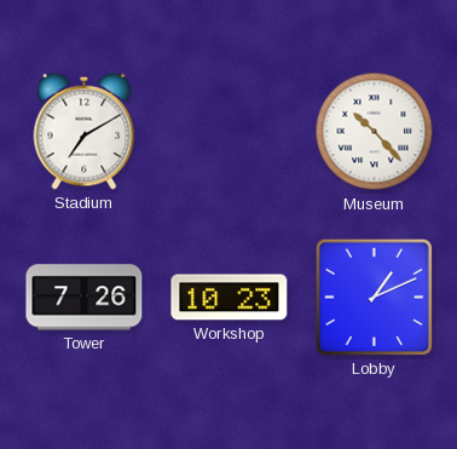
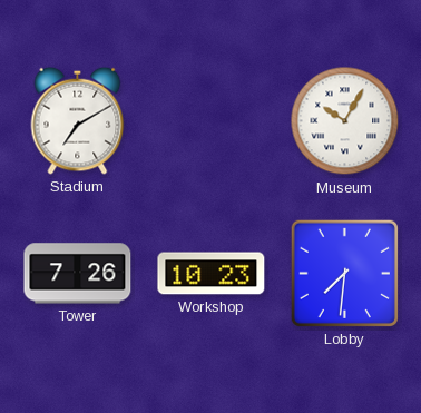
Museum: 10:23 -> 10:05 (345, 121)
Lobby: 1:11 -> 7:31 (344, 273)
